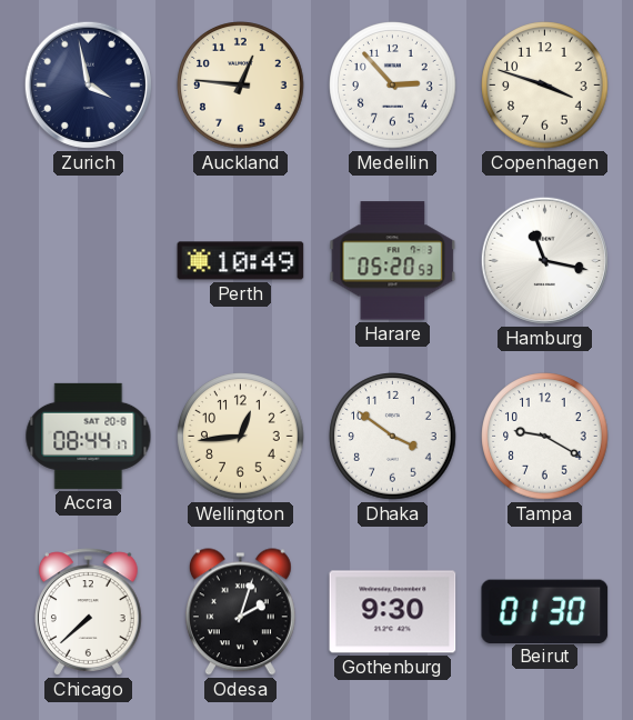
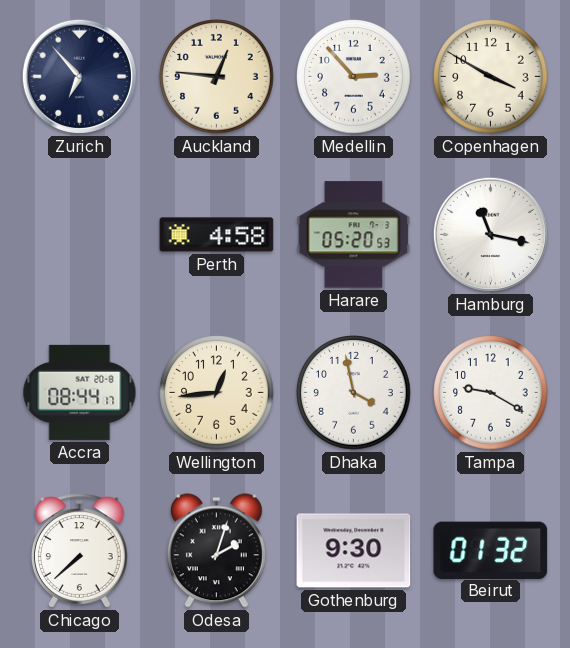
Zurich: 3:58 -> 6:53 (79, 76)
Copenhagen: 3:48 -> 3:50 (491, 77)
Perth: 10:49 -> 4:58 (217, 235)
Dhaka: 3:51 -> 3:58 (354, 393)
Beirut: 01:30 -> 01:32 (491, 550)
